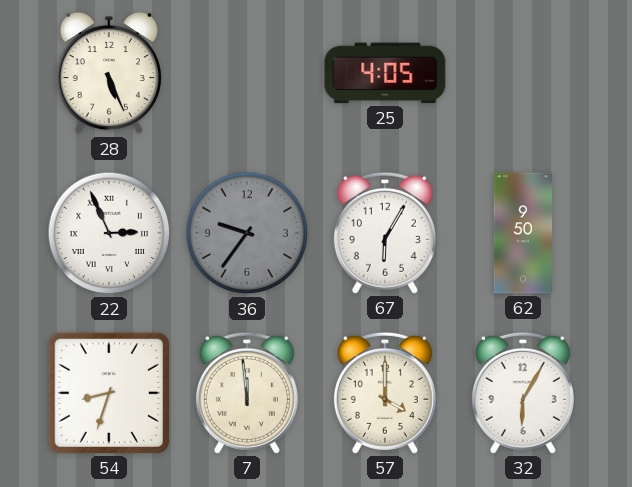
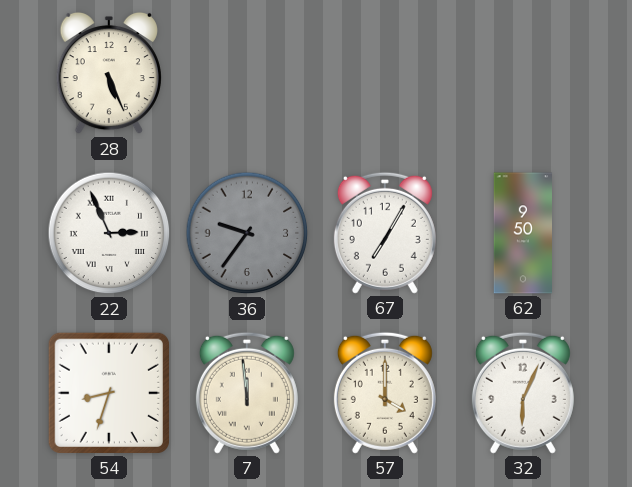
25: 4:05 -> none (385, 73)
67: 6:05 -> 7:05 (385, 233)
32: 6:05 -> 6:04 (523, 393)
